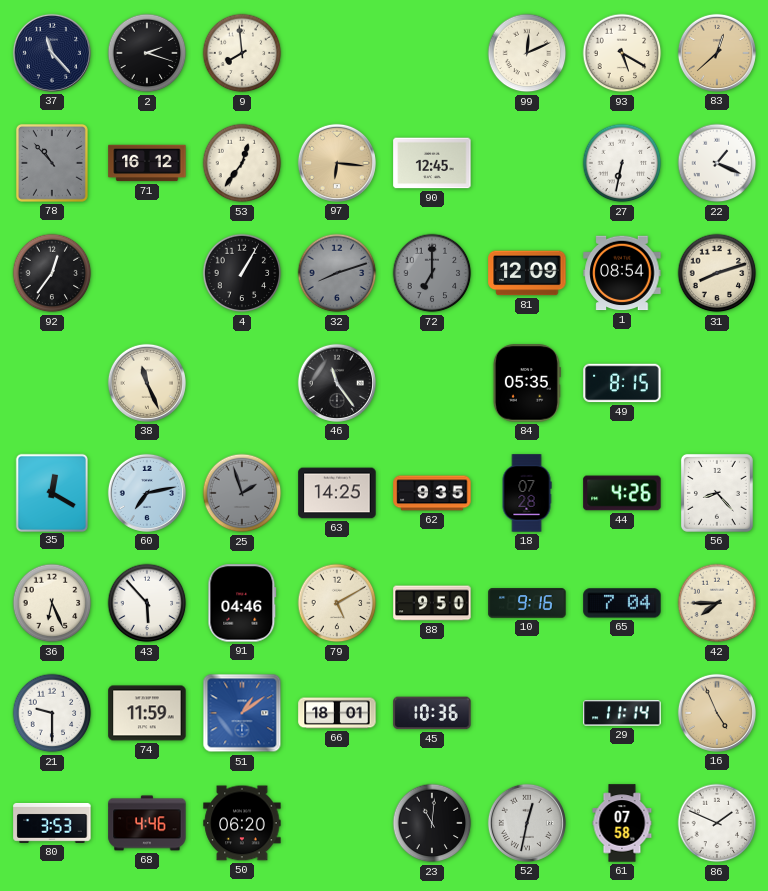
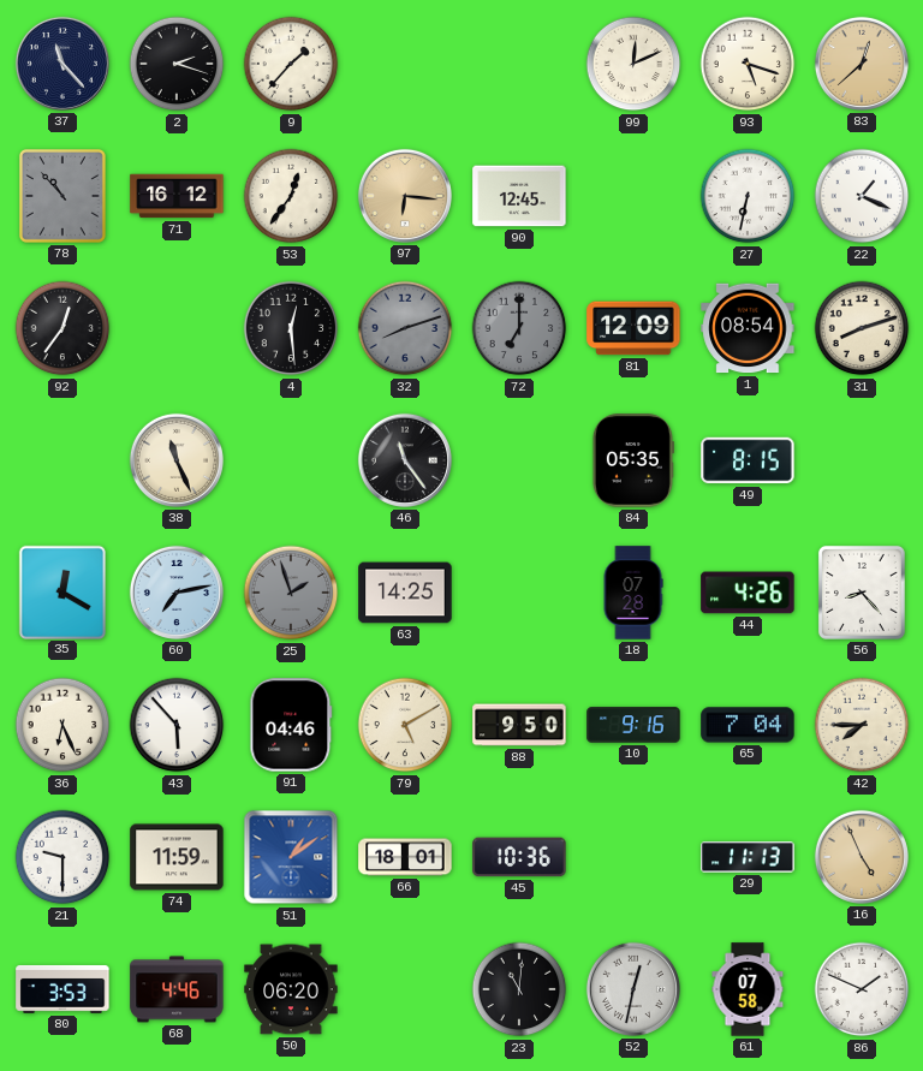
9: 7:59 -> 1:37 (291, 64)
93: 5:20 -> 5:18 (748, 64)
4: 1:05 -> 12:29 (291, 328)
62: 9:35 -> none (432, 493)
29: 11:14 -> 11:13 (748, 857)
